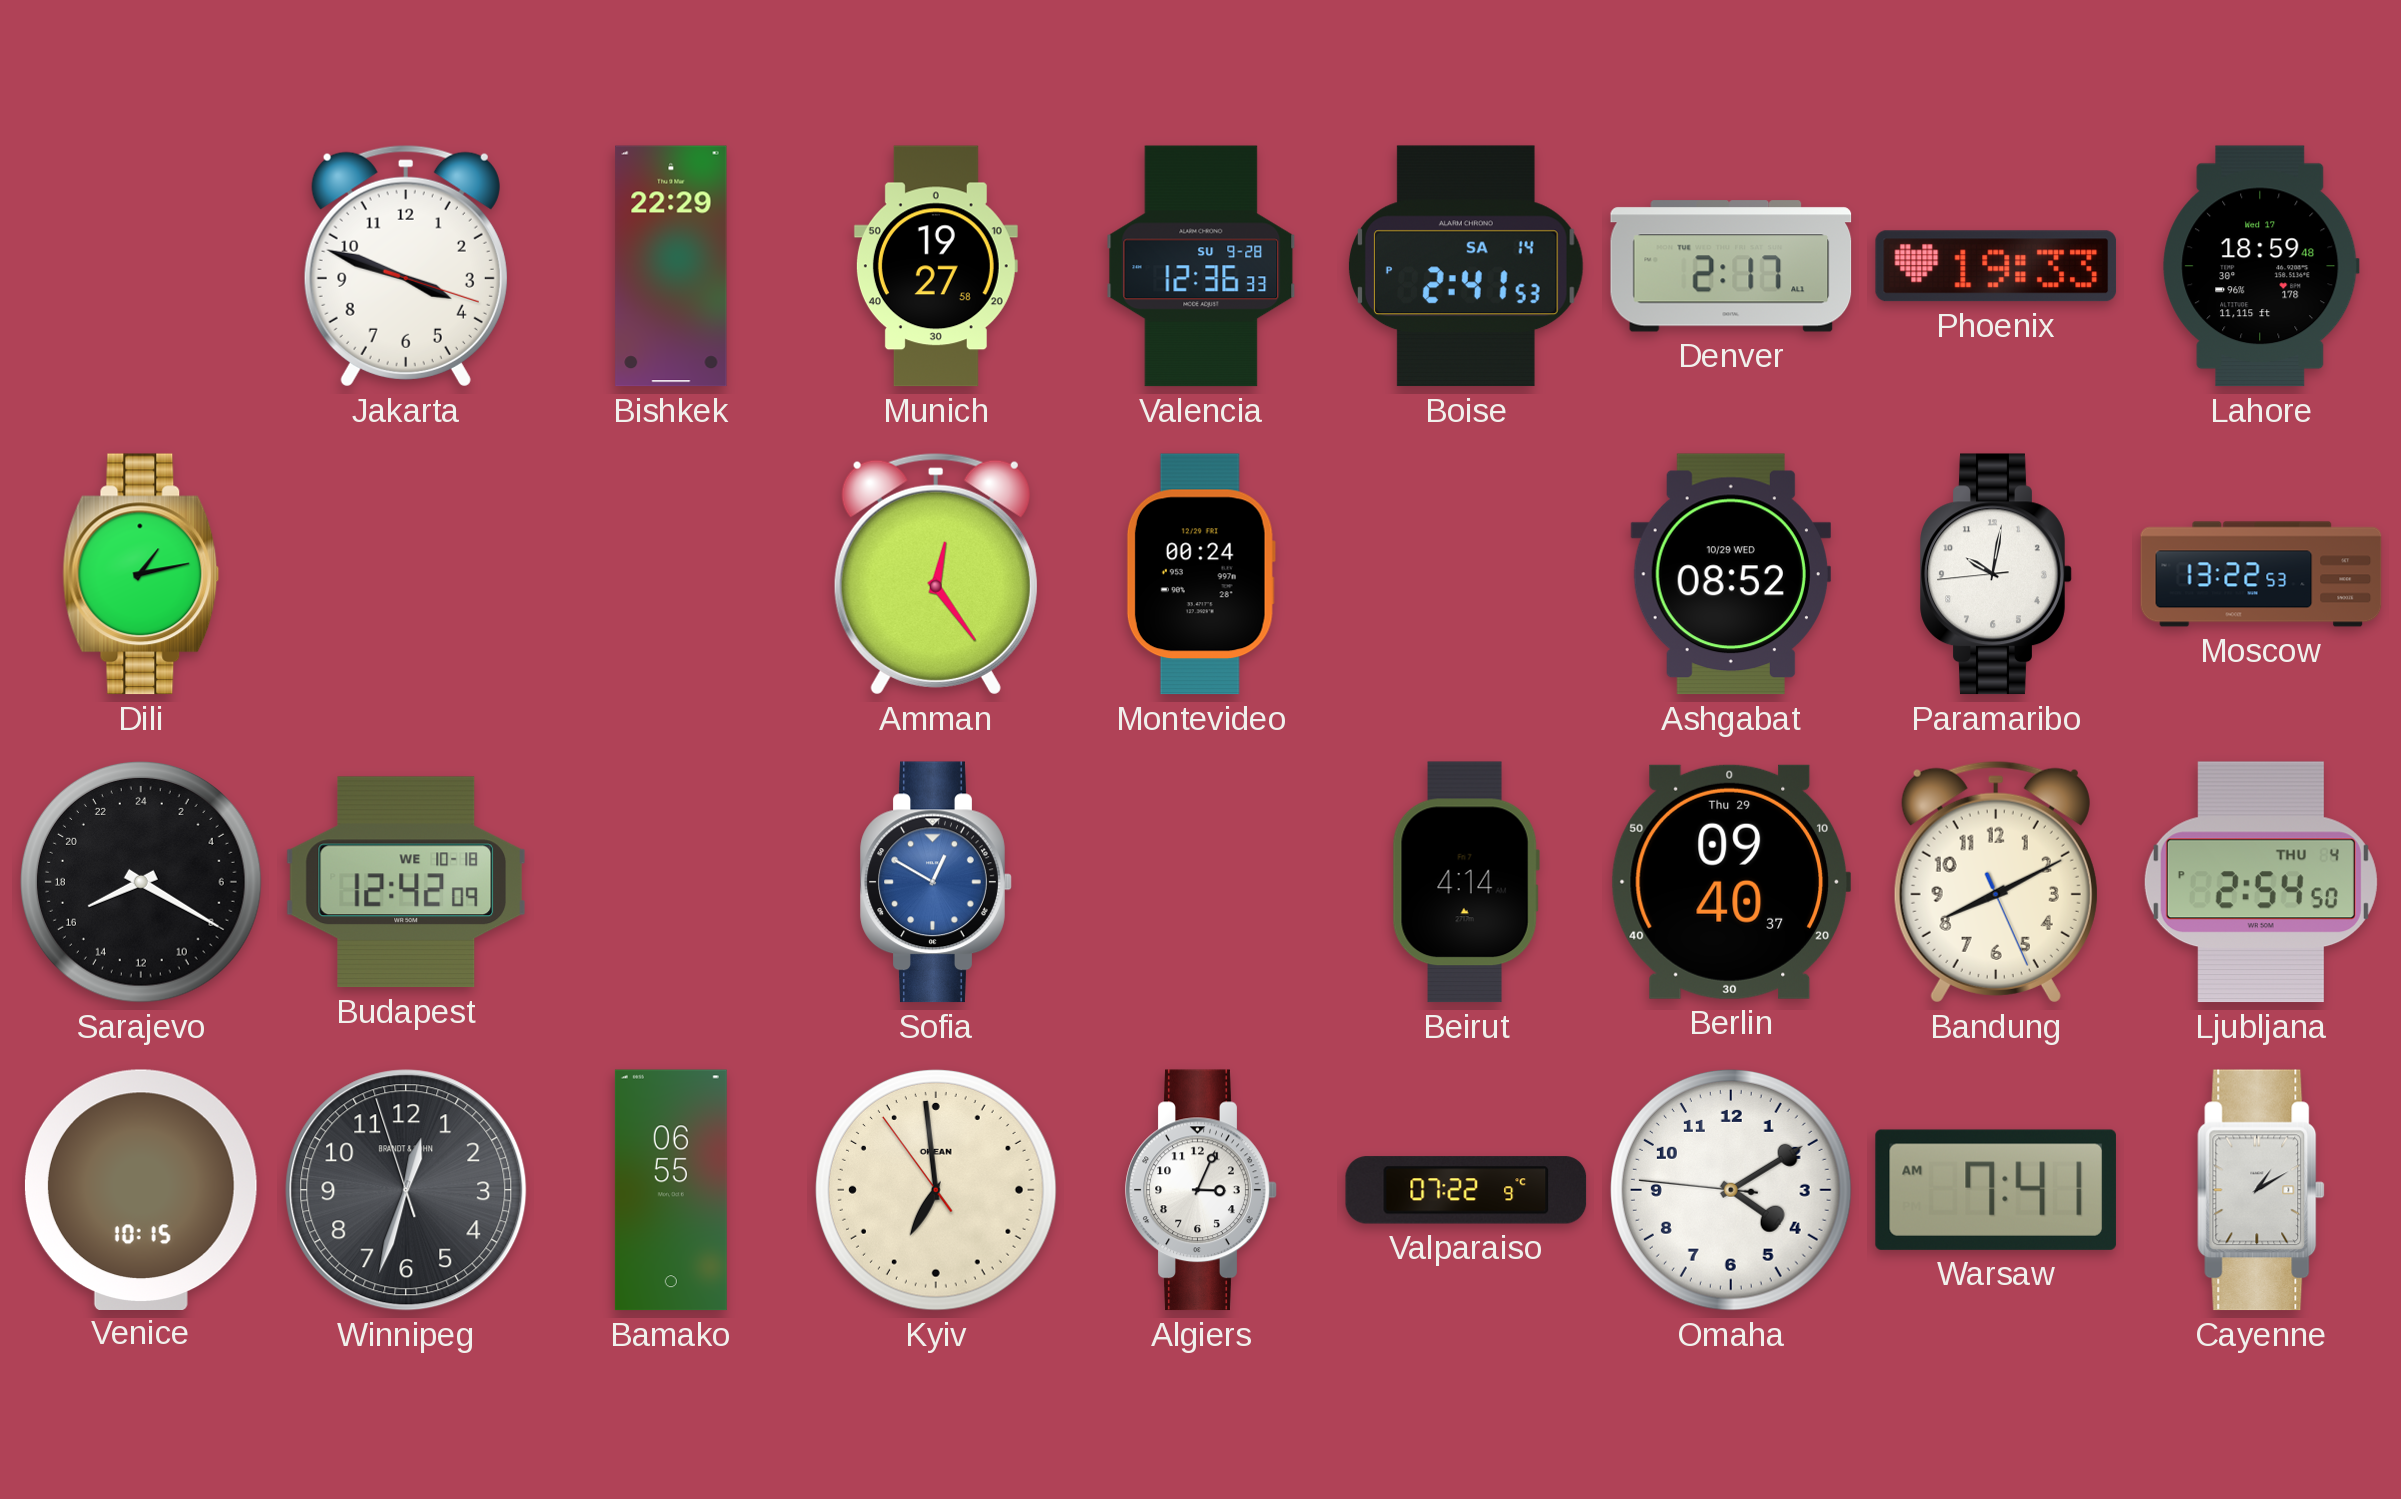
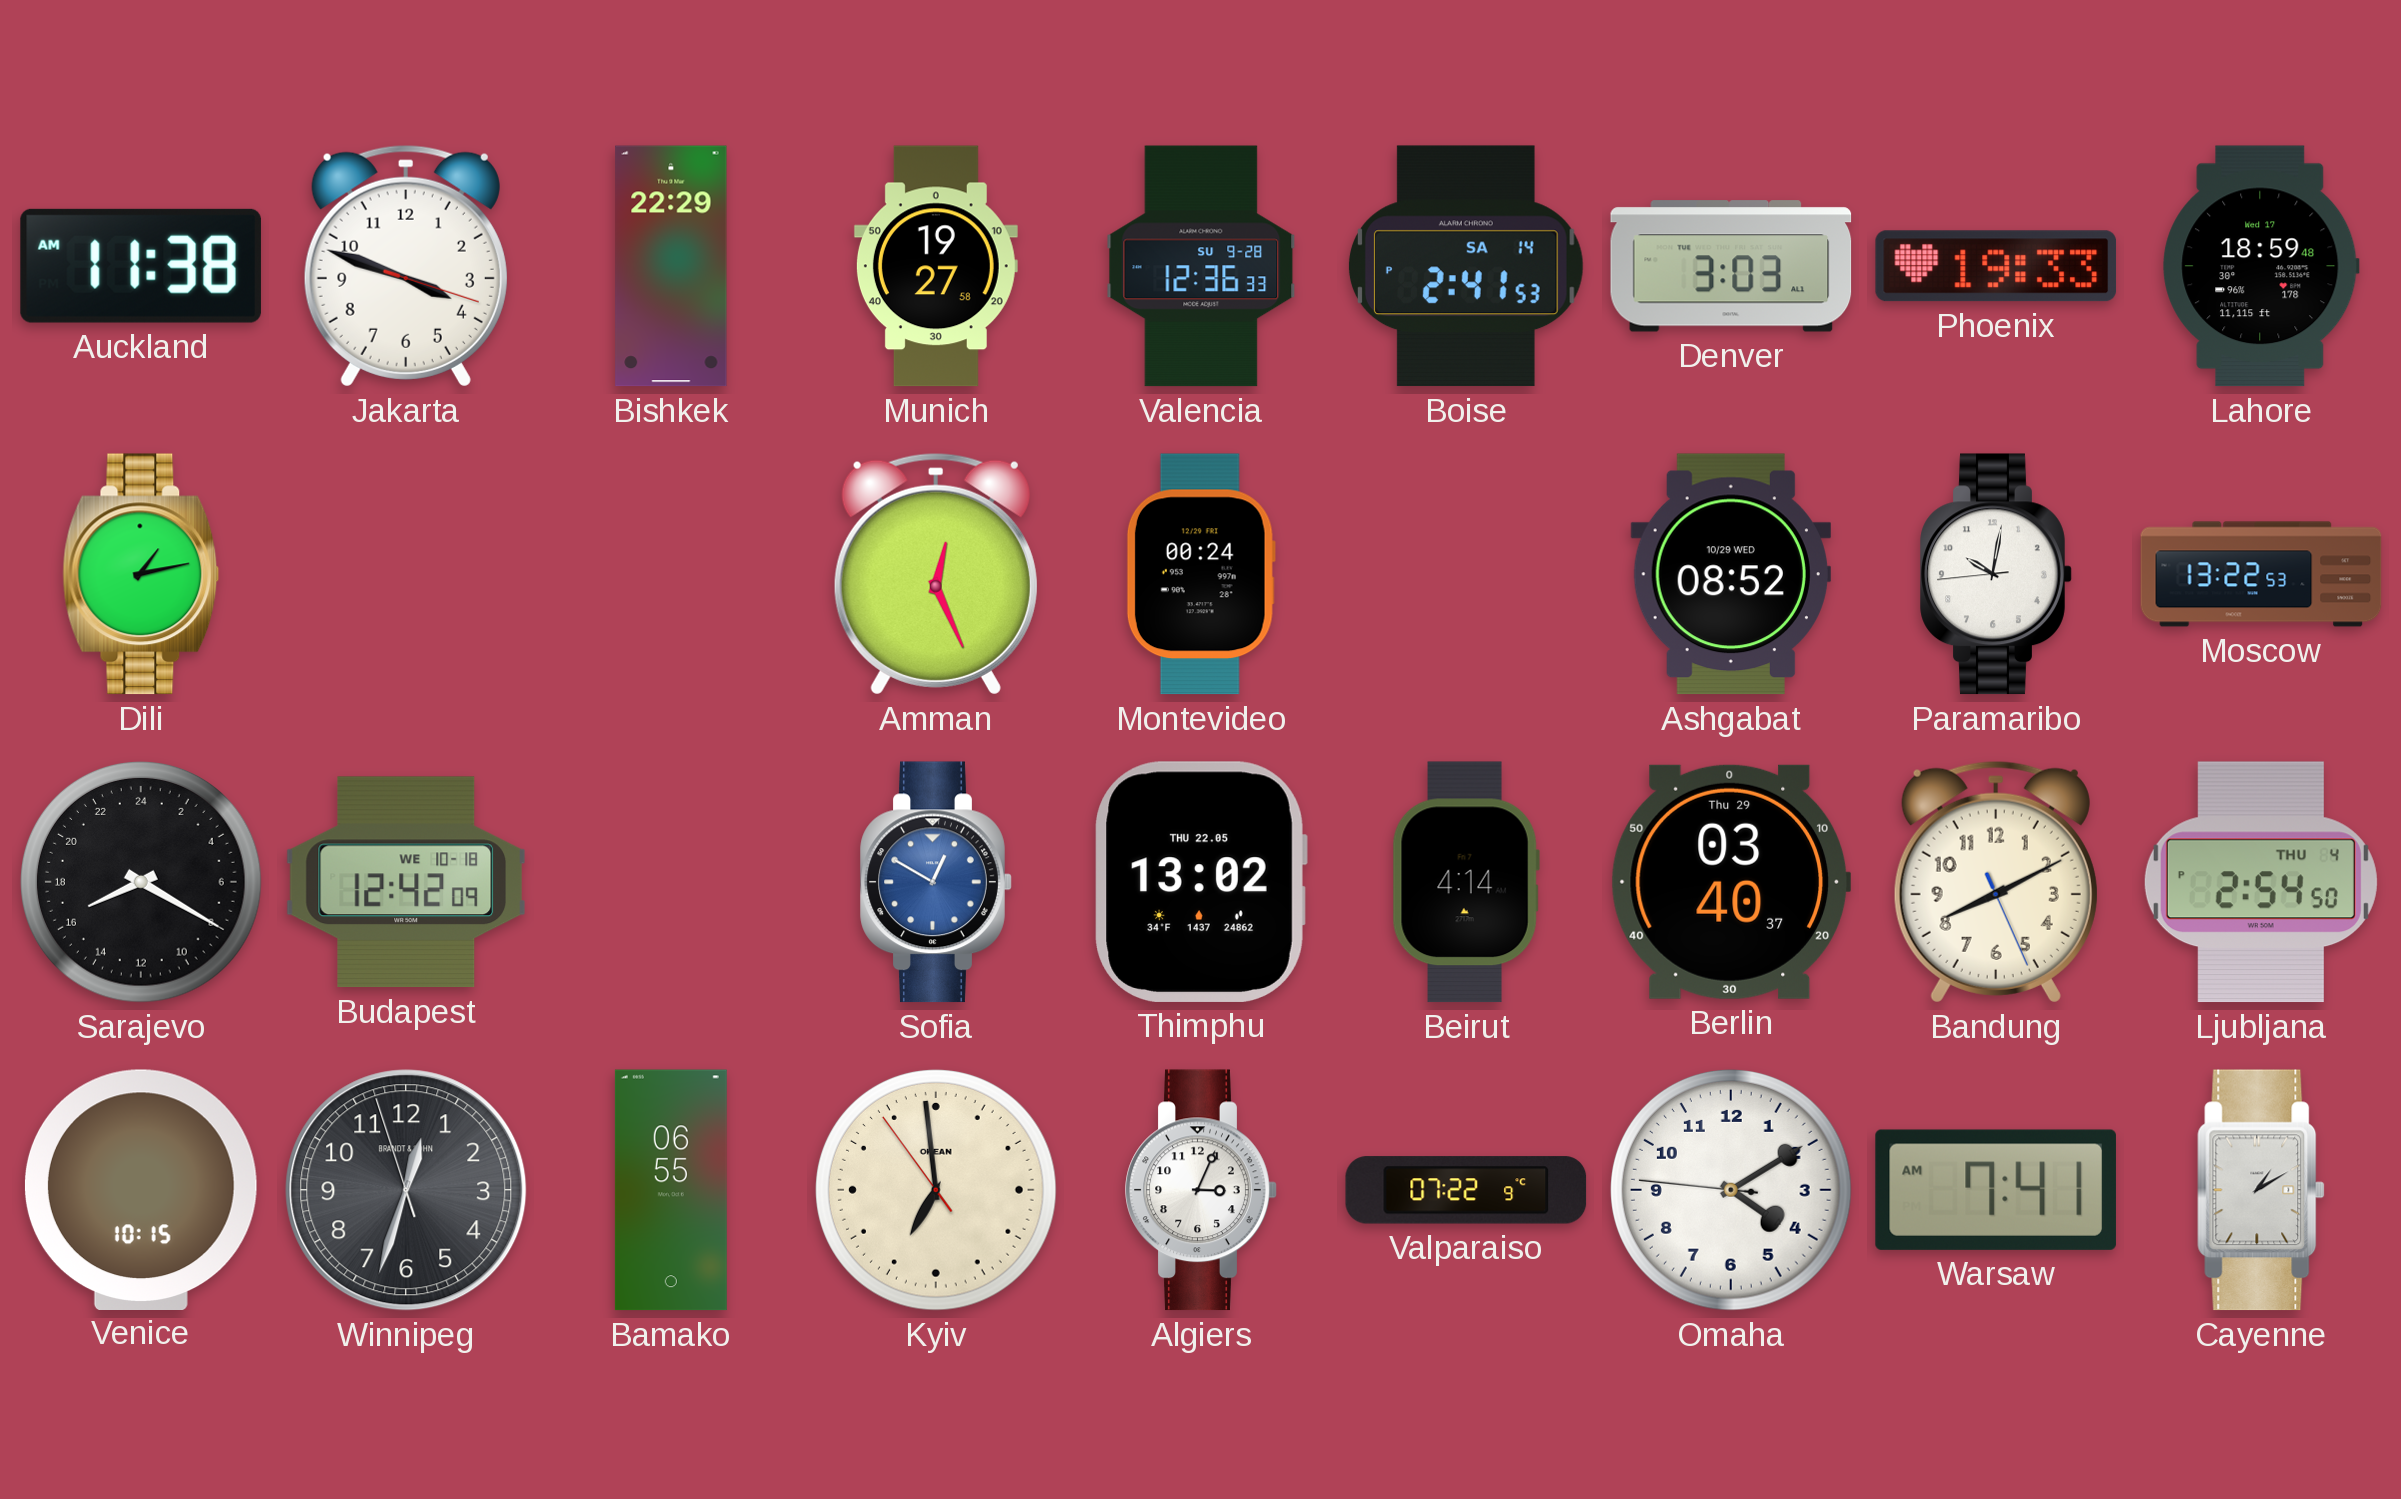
Auckland: none -> 11:38 (141, 266)
Denver: 2:17 -> 3:03 (1731, 266)
Amman: 12:24 -> 12:26 (936, 574)
Thimphu: none -> 13:02 (1201, 882)
Berlin: 09:40 -> 03:40 (1730, 882)
